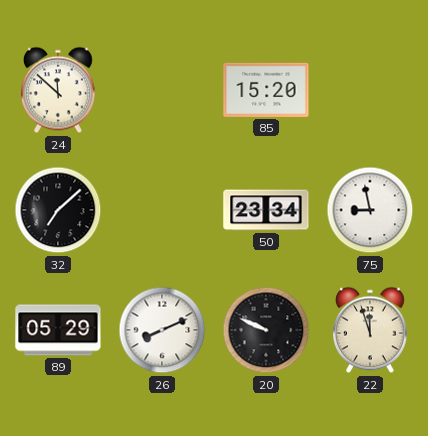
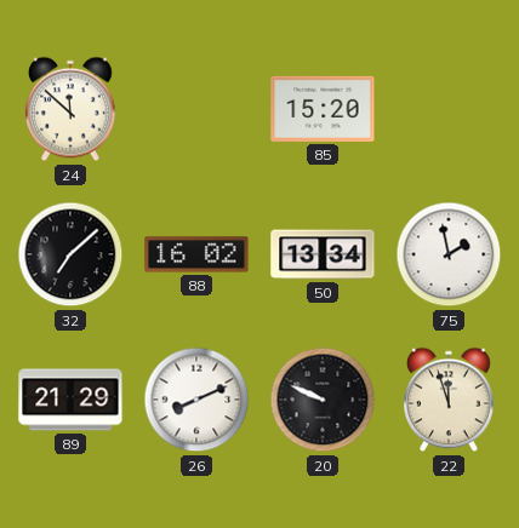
88: none -> 16:02 (196, 254)
50: 23:34 -> 13:34 (323, 254)
75: 8:58 -> 1:58 (449, 254)
89: 05:29 -> 21:29 (70, 400)
